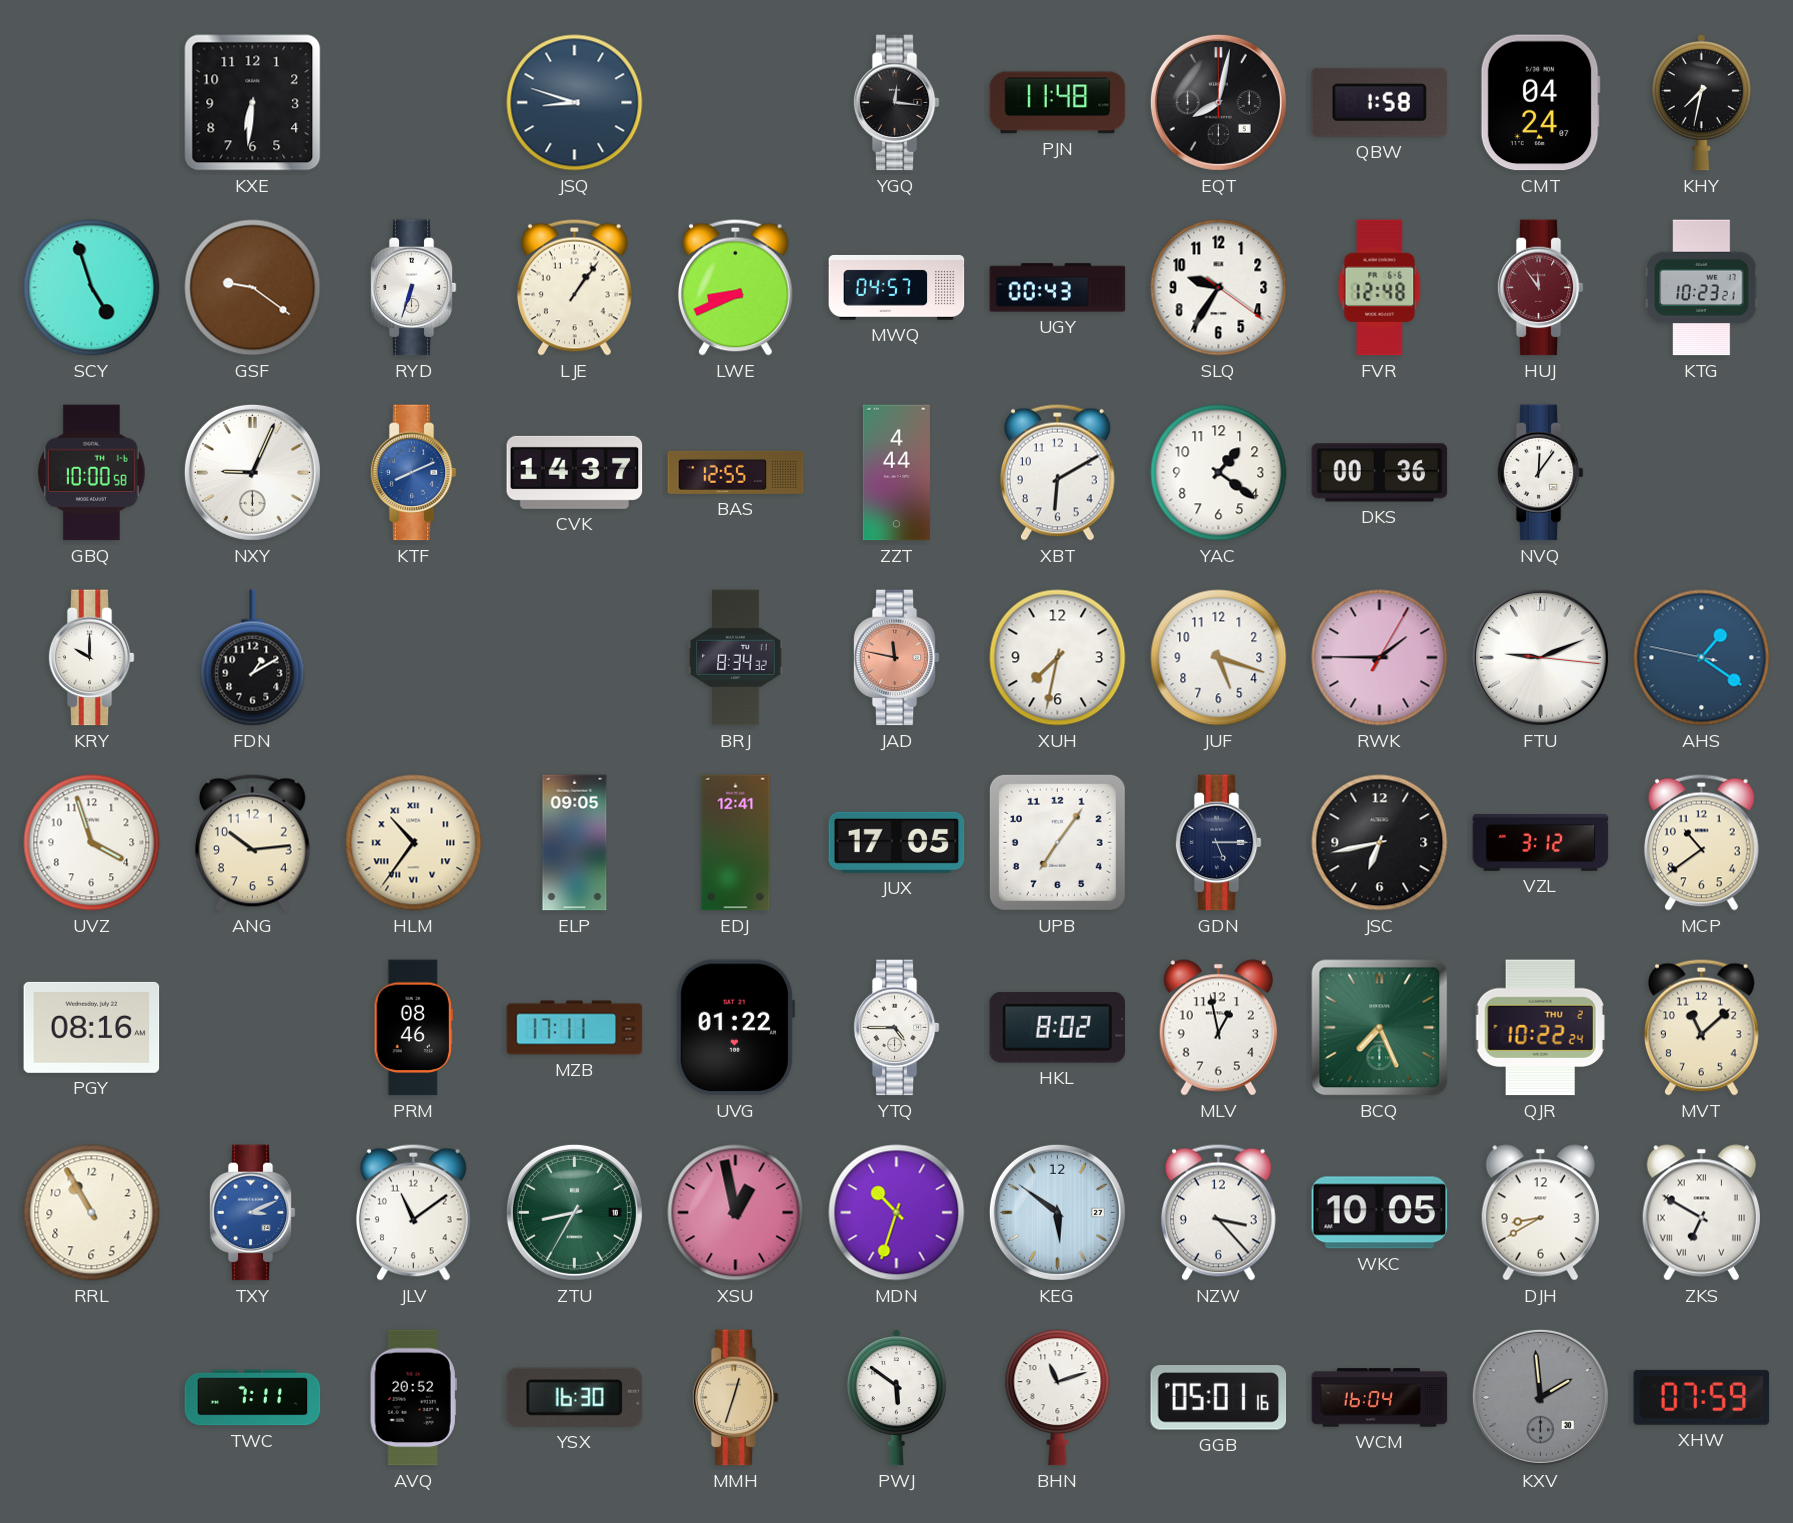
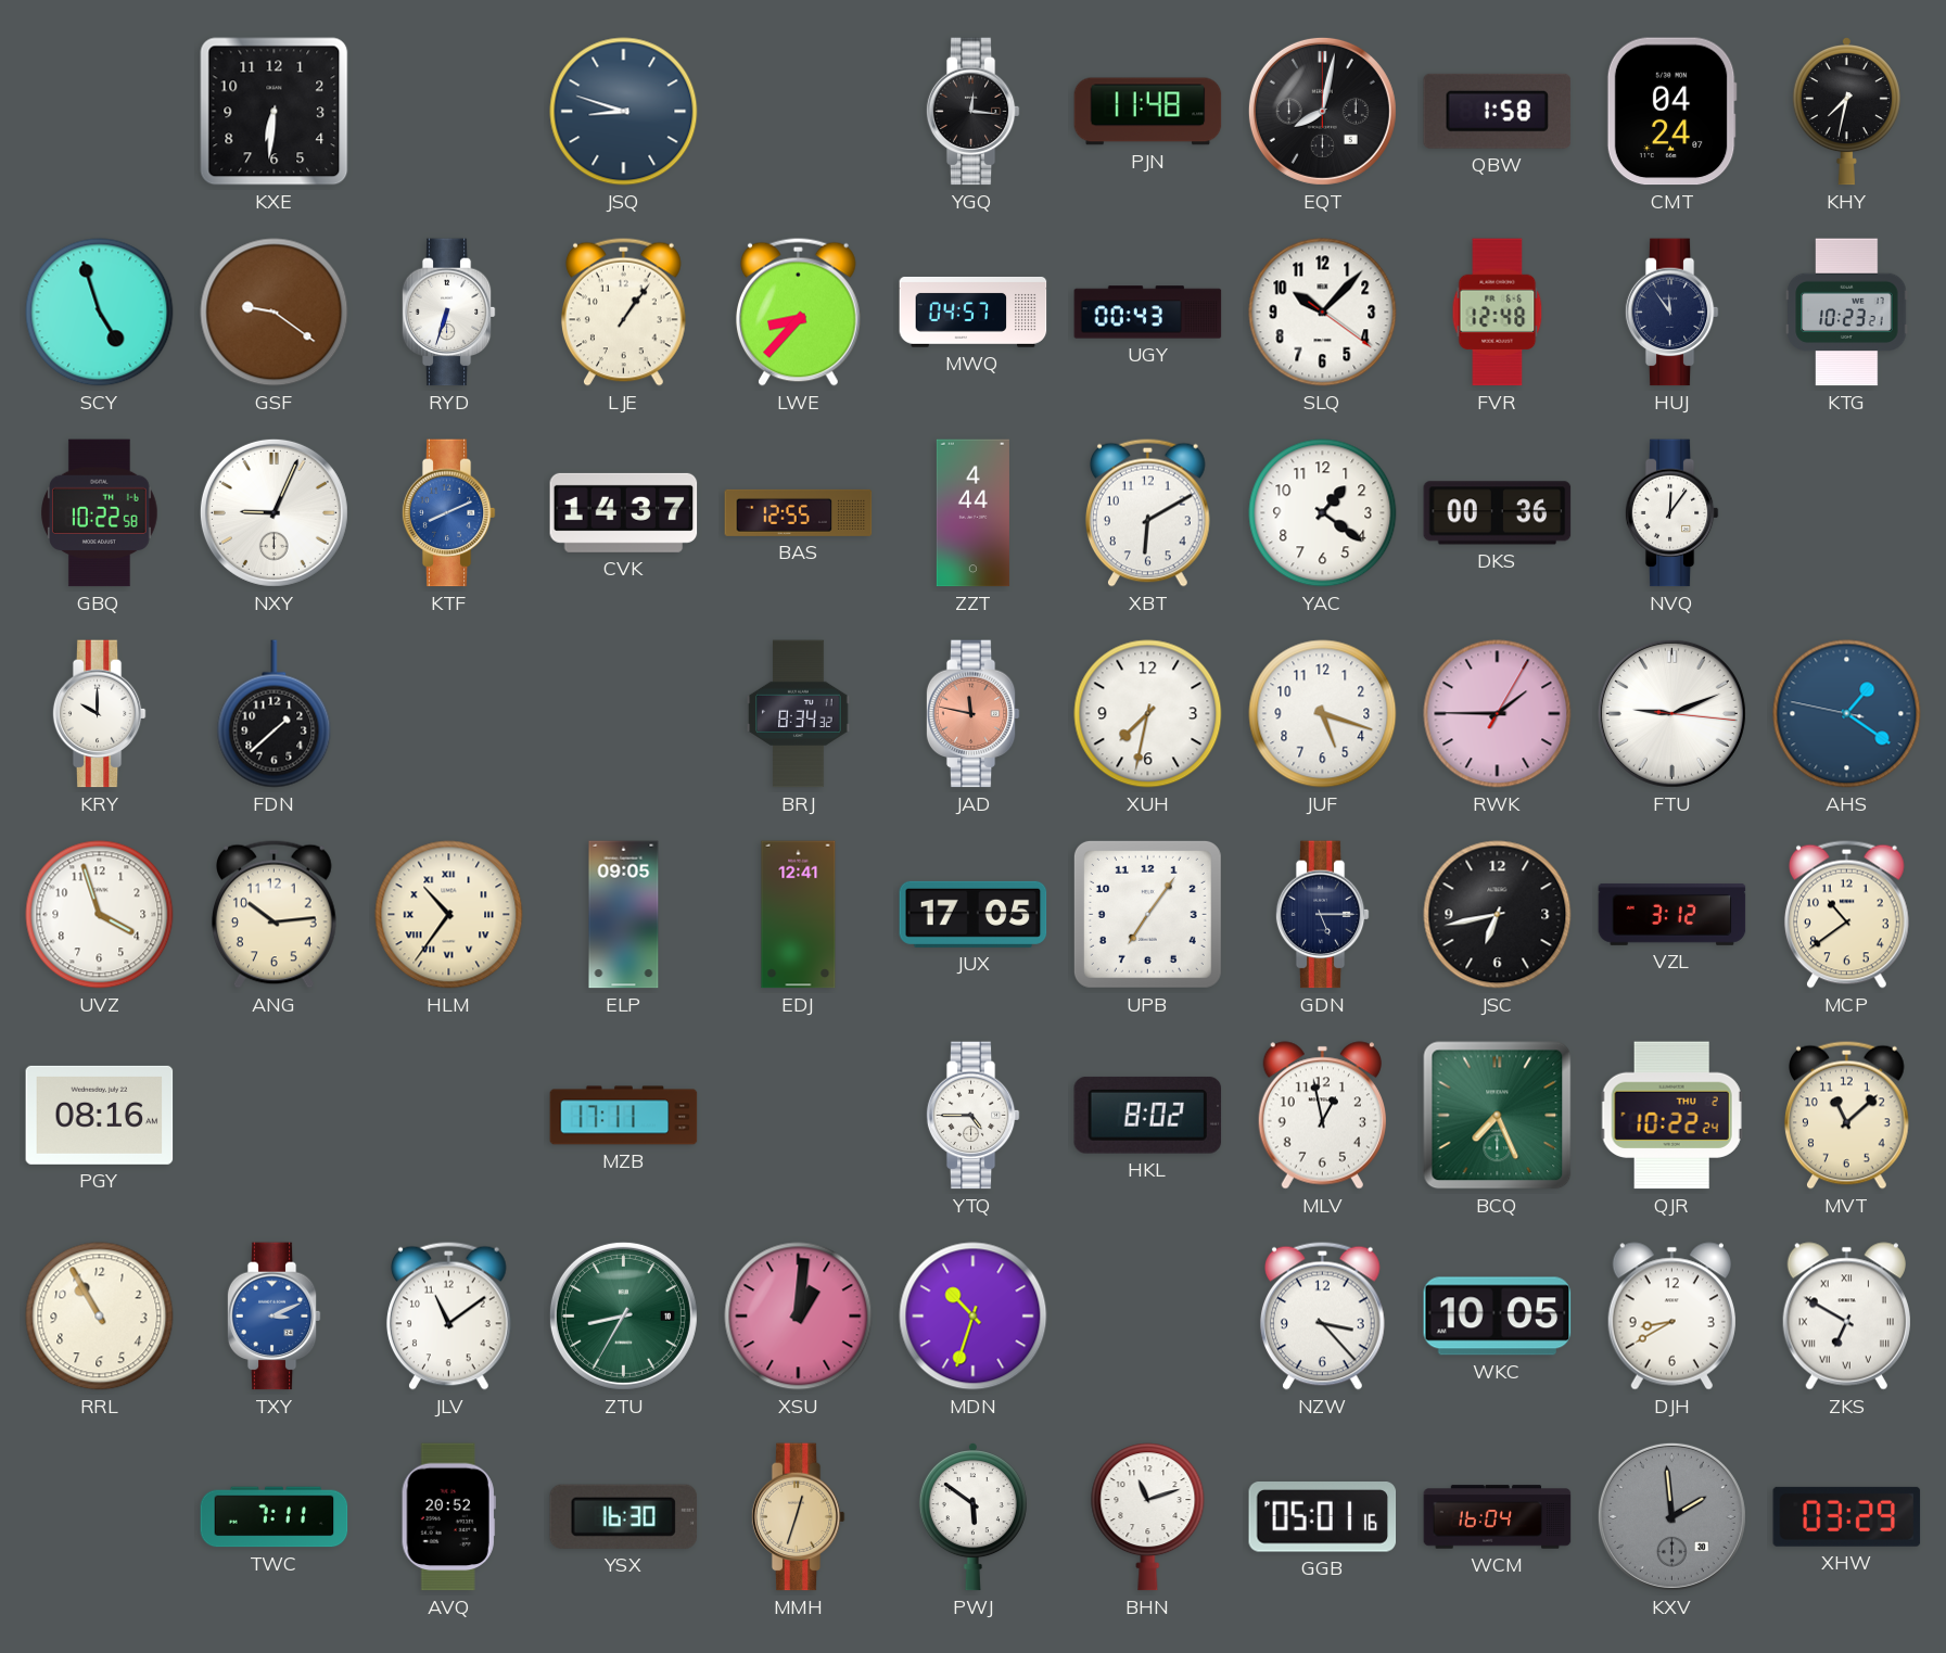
LWE: 8:41 -> 8:37 (798, 311)
SLQ: 9:35 -> 10:07 (1323, 313)
HUJ dial: burgundy -> navy (1671, 313)
GBQ: 10:00 -> 10:22 (100, 513)
FDN: 1:10 -> 1:38 (275, 714)
PRM: 08:46 -> none (413, 1028)
UVG: 01:22 -> none (735, 1028)
XSU: 12:58 -> 1:01 (799, 1317)
KEG: 5:51 -> none (1057, 1212)
XHW: 07:59 -> 03:29 (1847, 1516)
